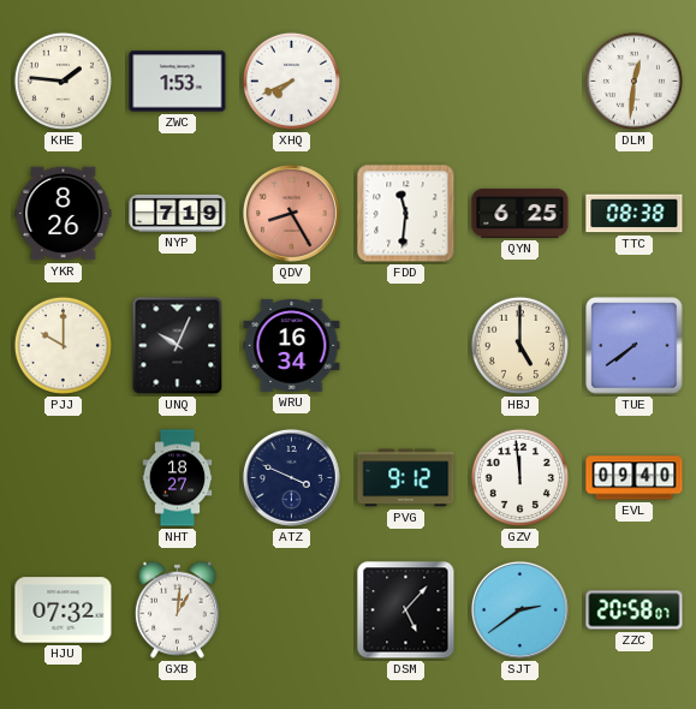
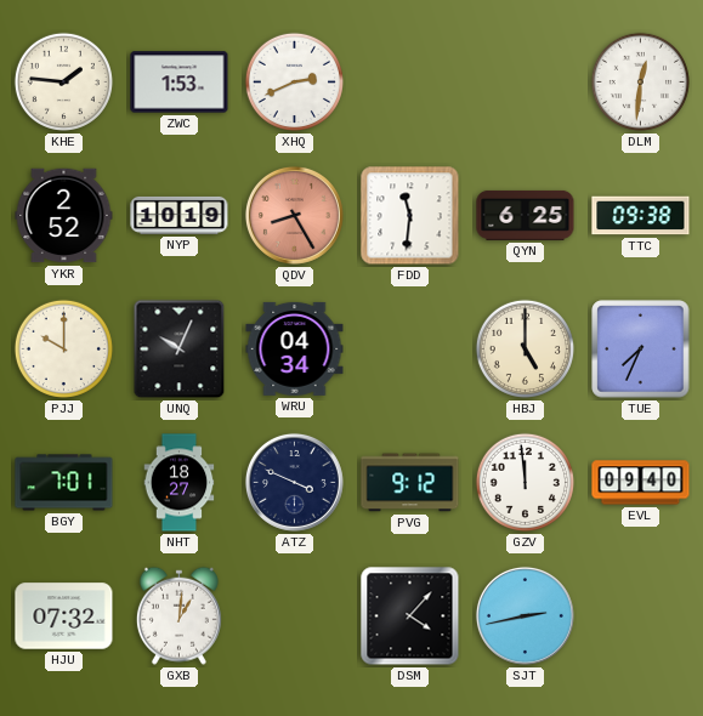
XHQ: 7:41 -> 2:41 (294, 81)
YKR: 8:26 -> 2:52 (64, 216)
NYP: 7:19 -> 10:19 (180, 215)
TTC: 08:38 -> 09:38 (641, 216)
WRU: 16:34 -> 04:34 (295, 348)
TUE: 7:39 -> 7:34 (641, 350)
BGY: none -> 7:01 (64, 483)
DSM: 5:07 -> 4:07 (410, 616)
SJT: 2:39 -> 2:43 (525, 615)
ZZC: 20:58 -> none (635, 610)
